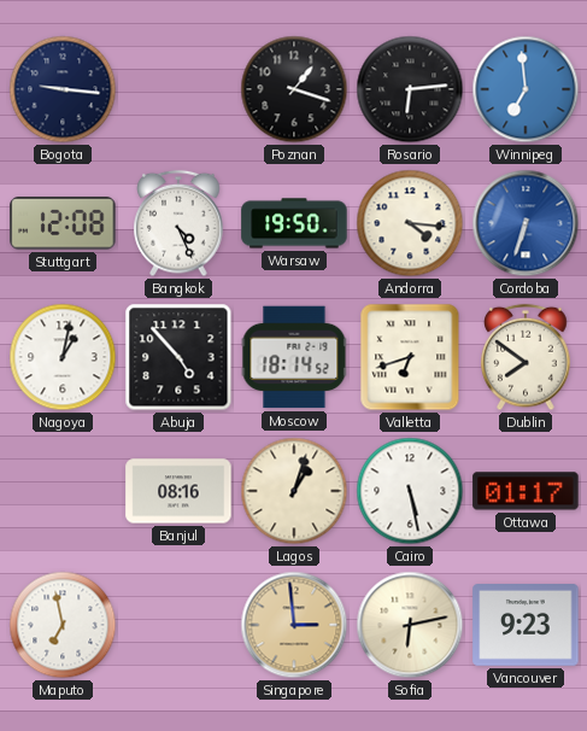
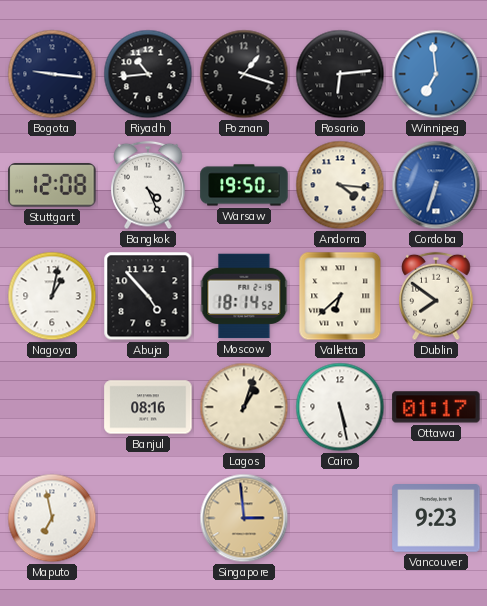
Riyadh: none -> 10:44 (148, 74)
Valletta: 6:42 -> 6:38 (340, 296)
Sofia: 6:13 -> none (410, 625)
